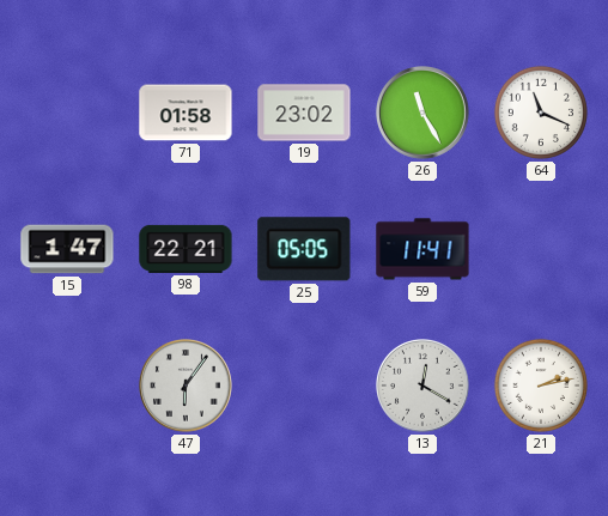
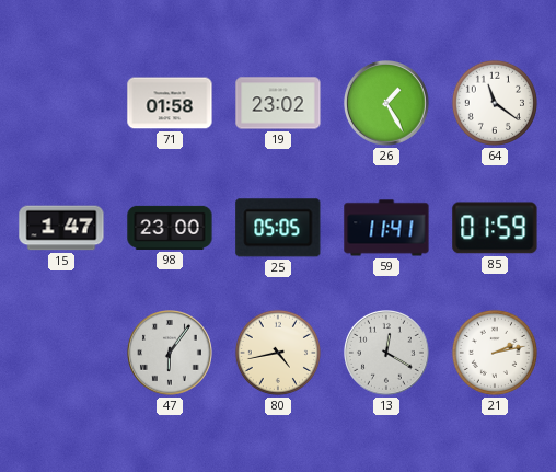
26: 11:25 -> 1:25 (387, 104)
64: 11:19 -> 11:21 (495, 103)
98: 22:21 -> 23:00 (170, 228)
85: none -> 01:59 (495, 228)
80: none -> 4:43 (278, 353)
